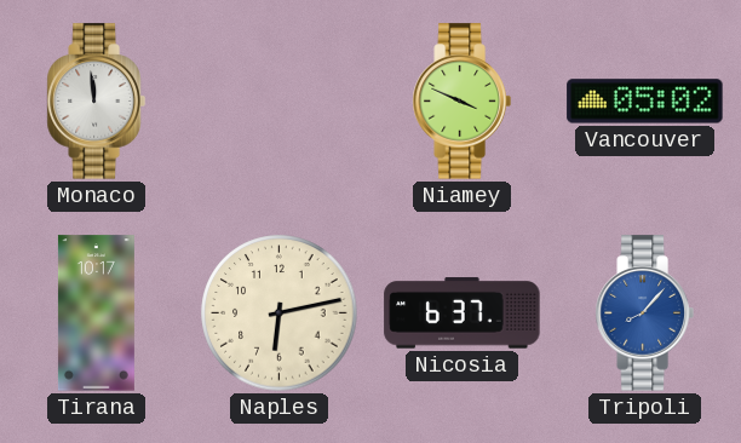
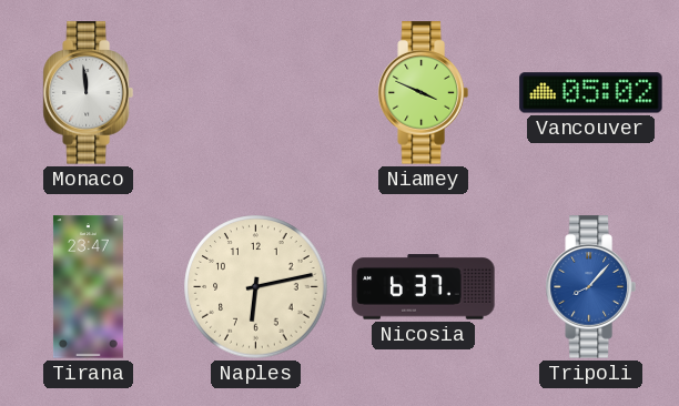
Tirana: 10:17 -> 23:47 (88, 287)
